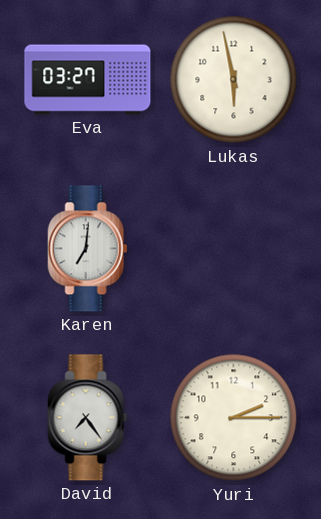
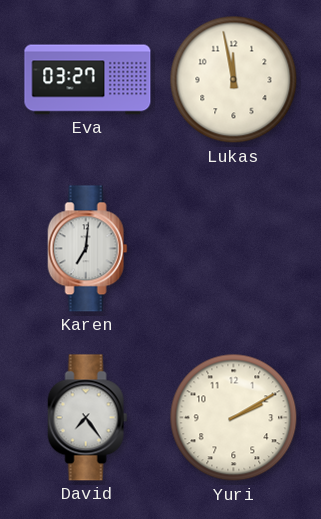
Lukas: 5:58 -> 11:58 (234, 80)
Yuri: 2:15 -> 2:10 (234, 418)
